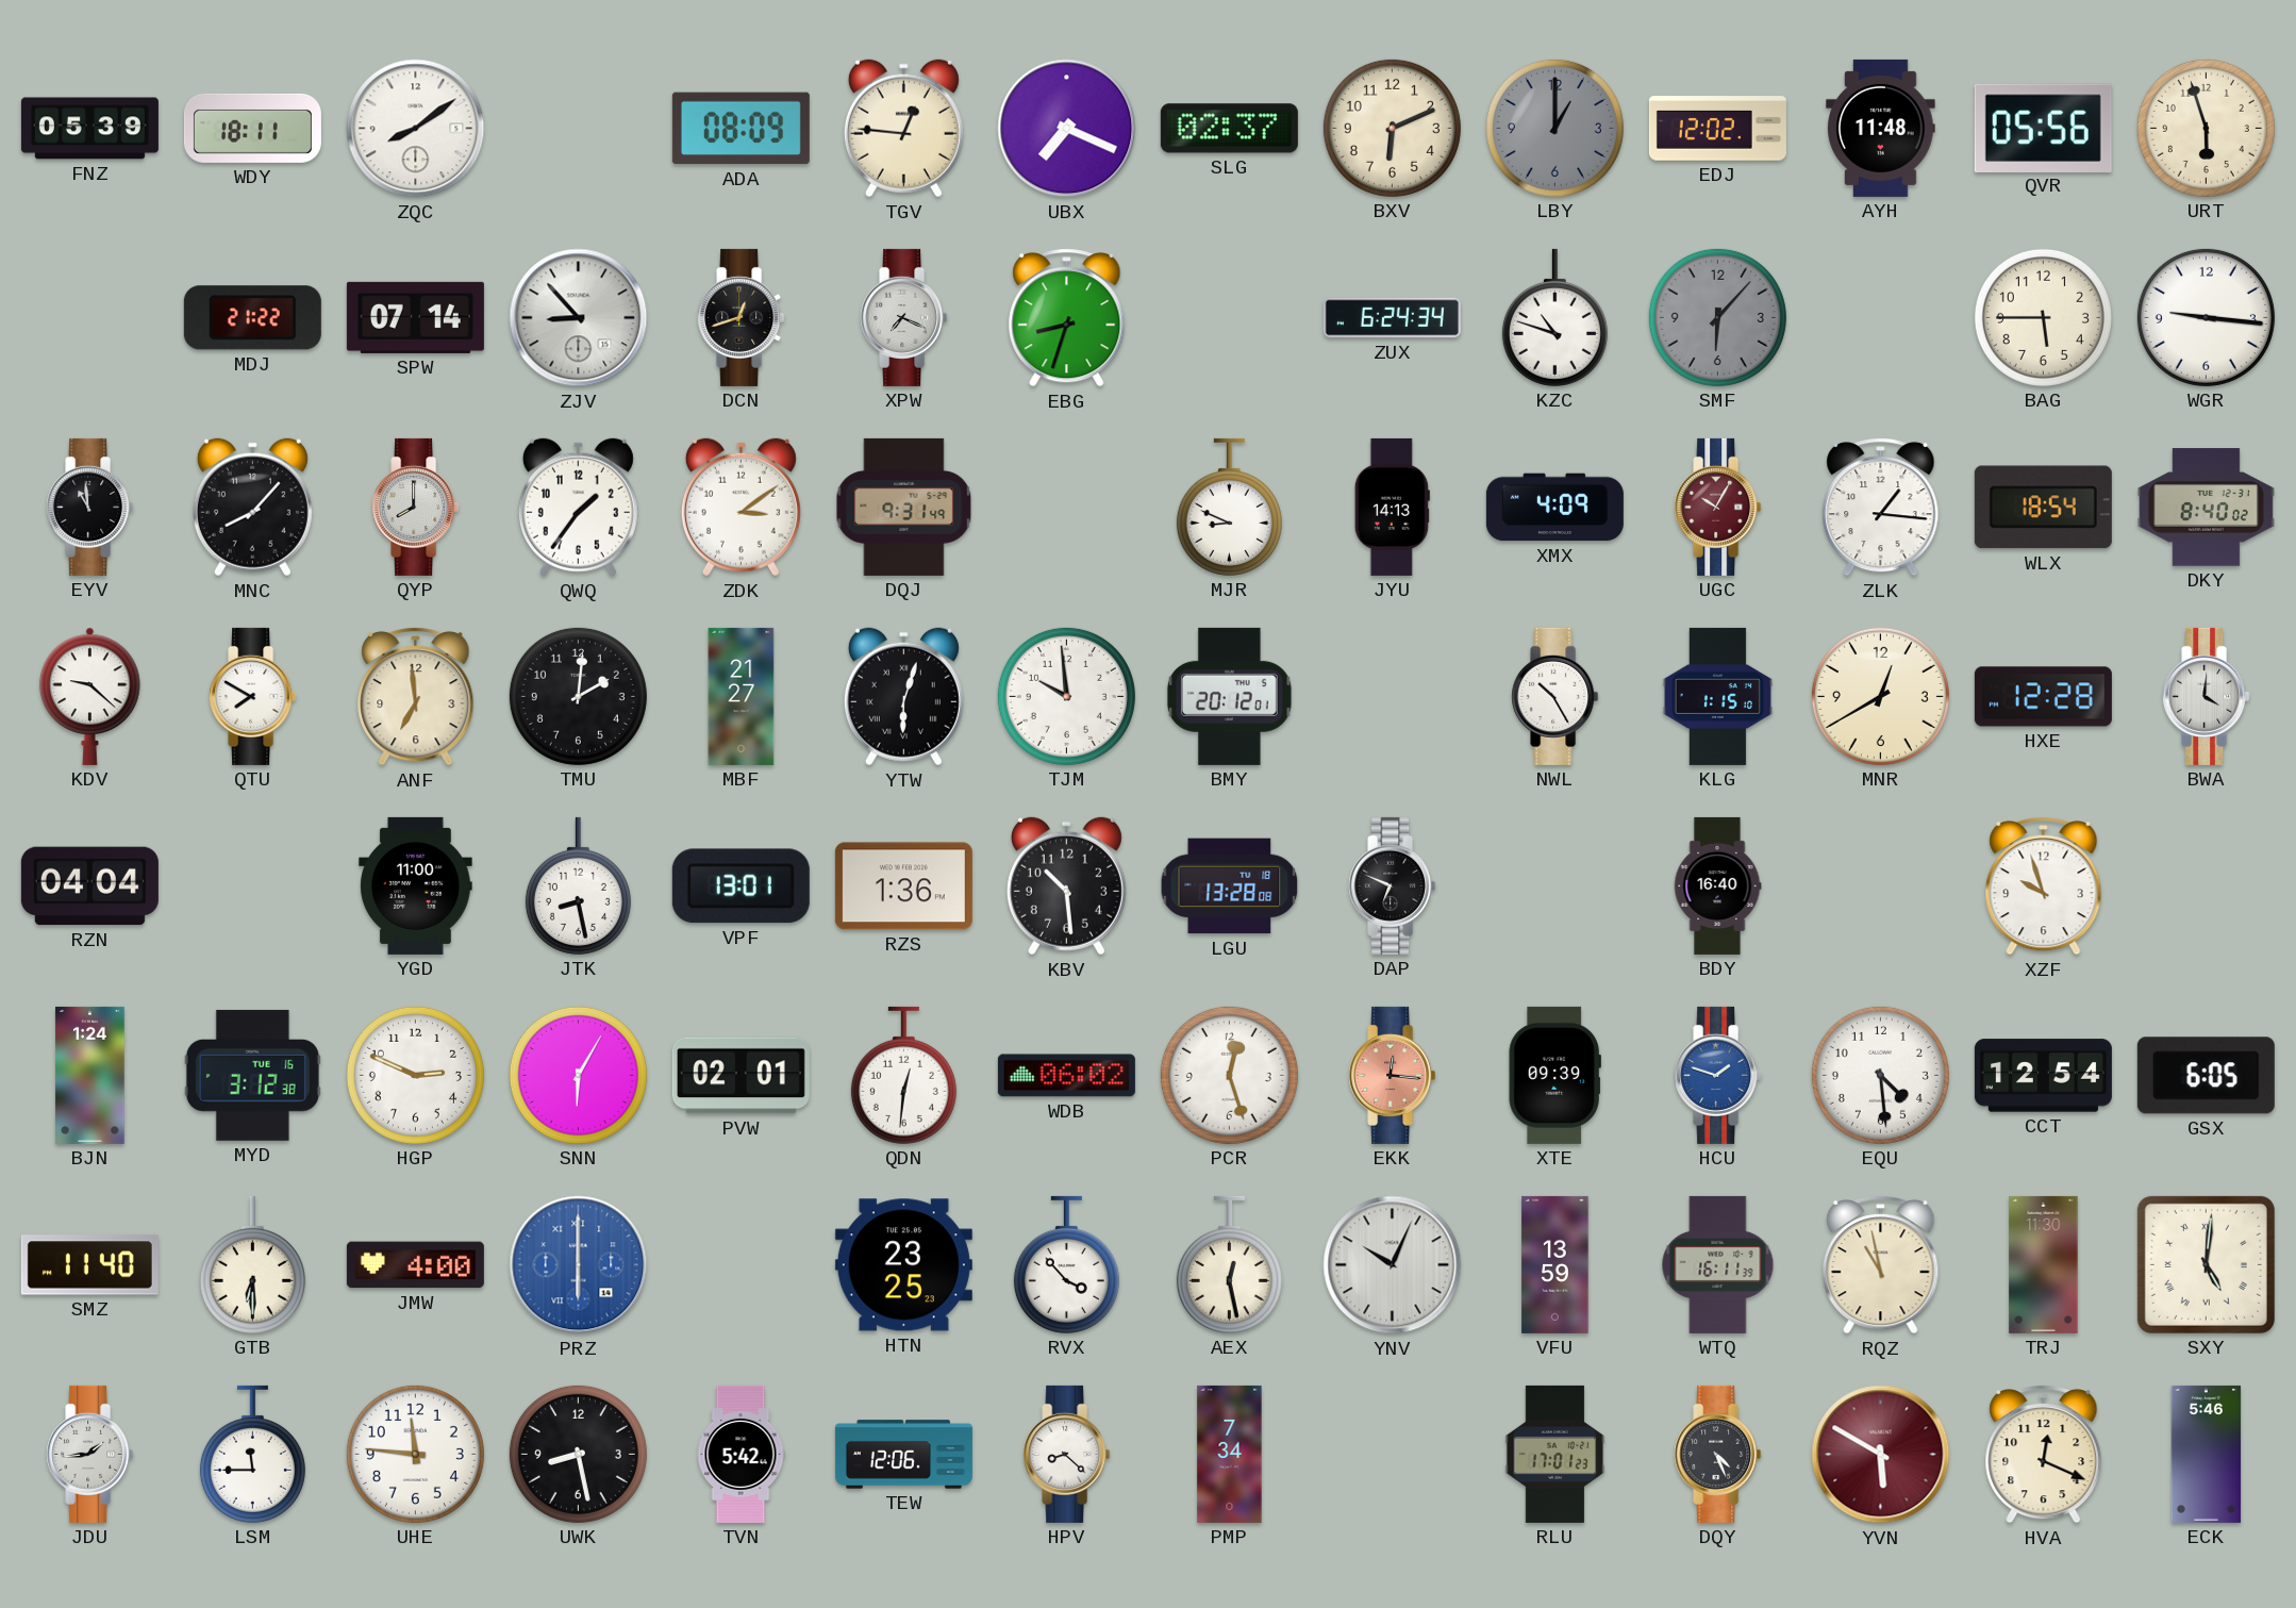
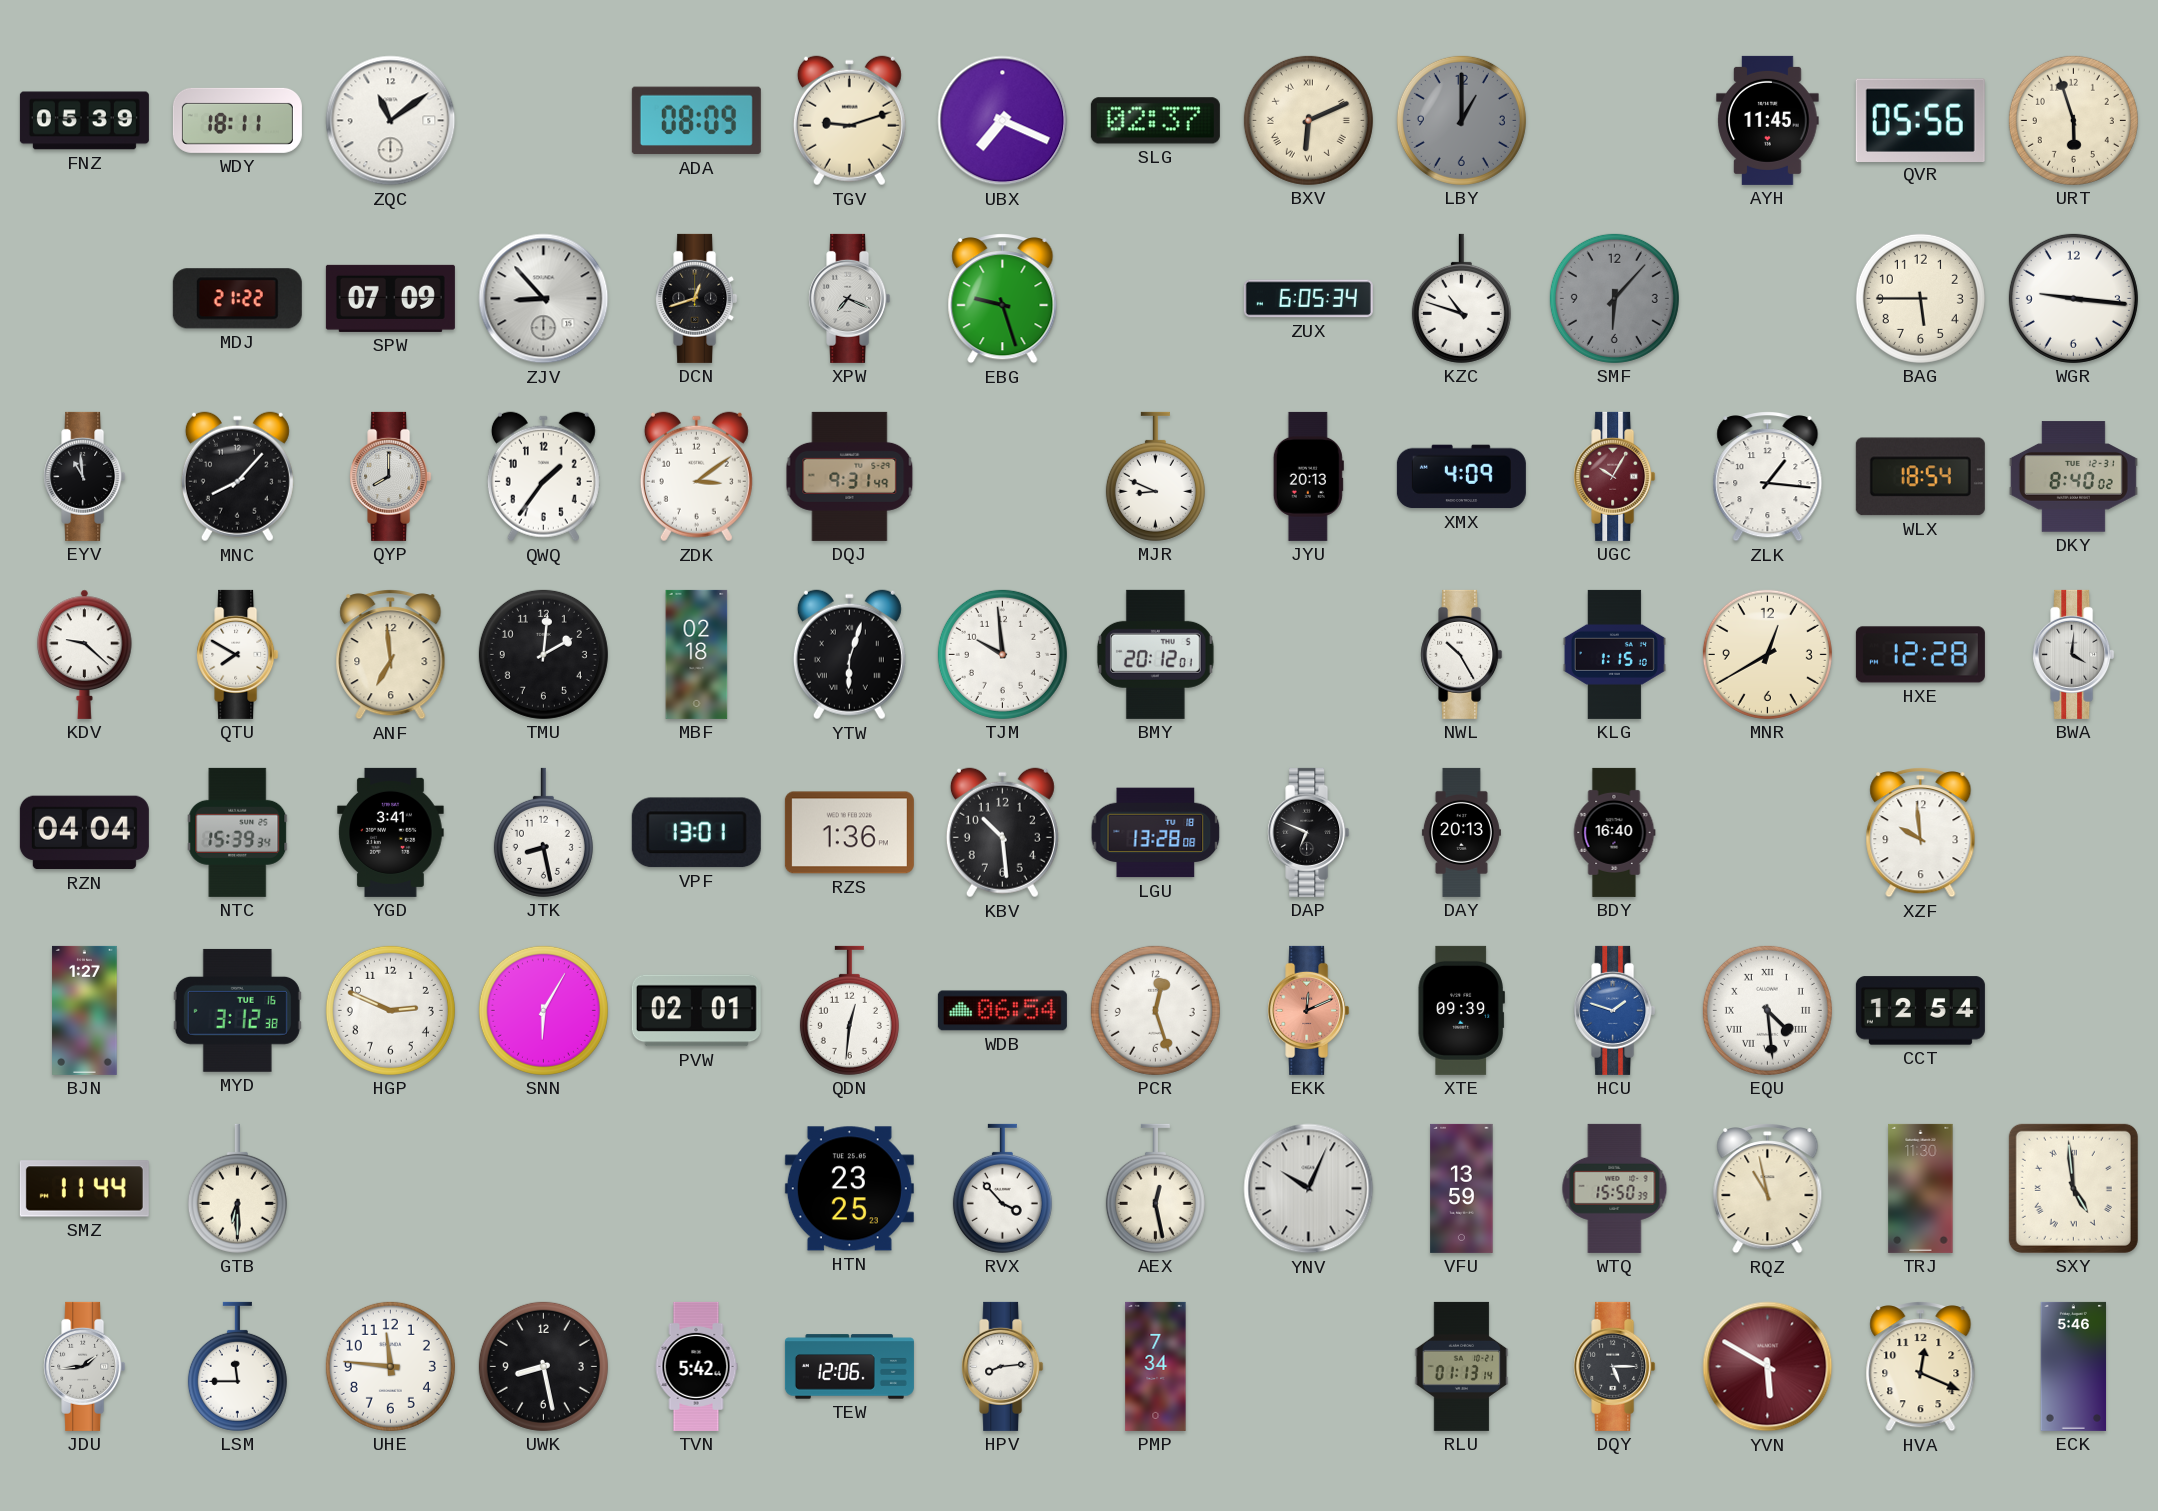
ZQC: 8:09 -> 11:09 (391, 121)
TGV: 12:46 -> 9:12 (849, 121)
BXV numerals: Arabic -> Roman (1308, 120)
EDJ: 12:02 -> none (1717, 129)
AYH: 11:48 -> 11:45 (1768, 120)
SPW: 07:14 -> 07:09 (390, 298)
EBG: 8:33 -> 9:27 (1003, 299)
ZUX: 6:24 -> 6:05 (1308, 299)
JYU: 14:13 -> 20:13 (1308, 476)
MBF: 21:27 -> 02:18 (697, 654)
NTC: none -> 15:39 (238, 832)
YGD: 11:00 -> 3:41 (391, 832)
DAY: none -> 20:13 (1461, 832)
XZF: 9:57 -> 9:59 (1921, 833)
BJN: 1:24 -> 1:27 (85, 1010)
WDB: 06:02 -> 06:54 (1002, 1011)
EKK: 12:16 -> 12:11 (1309, 1010)
EQU numerals: Arabic -> Roman (1767, 1010)
GSX: 6:05 -> none (2206, 1076)
SMZ: 11:40 -> 11:44 (84, 1189)
JMW: 4:00 -> none (415, 1265)
PRZ: 6:00 -> none (579, 1265)
WTQ: 16:11 -> 15:50 (1615, 1188)
SXY: 5:01 -> 4:59 (2073, 1188)
HPV: 8:22 -> 8:14 (1003, 1366)
RLU: 17:01 -> 01:13 (1462, 1366)
DQY: 4:26 -> 5:15 (1615, 1366)
